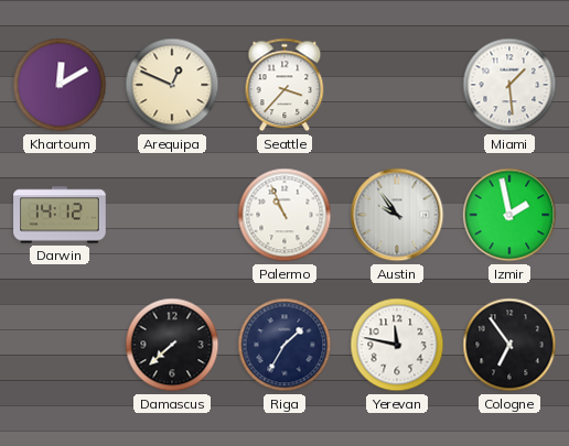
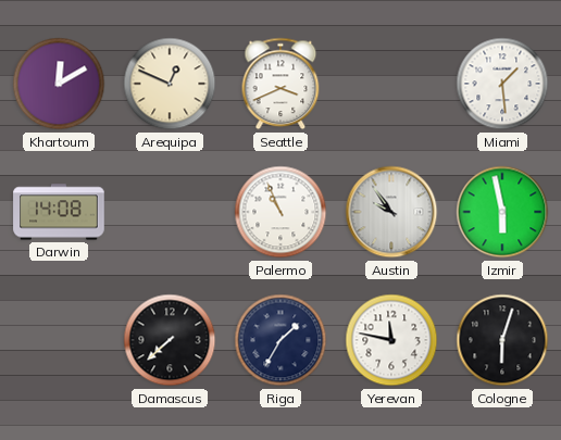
Seattle: 3:37 -> 3:41 (280, 84)
Darwin: 14:12 -> 14:08 (59, 212)
Izmir: 1:58 -> 5:58 (502, 212)
Cologne: 6:54 -> 6:03 (502, 340)
